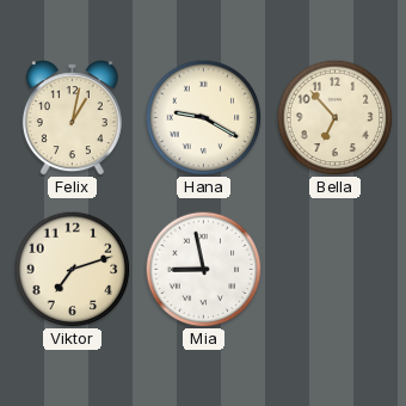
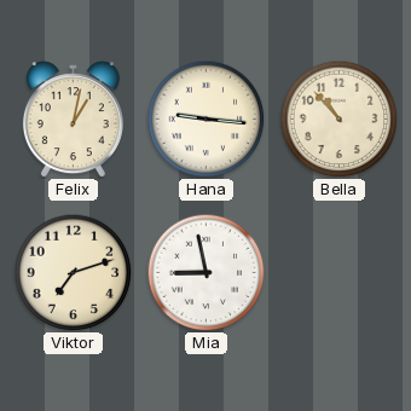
Hana: 9:20 -> 9:16 (205, 118)
Bella: 6:53 -> 10:53 (338, 118)
